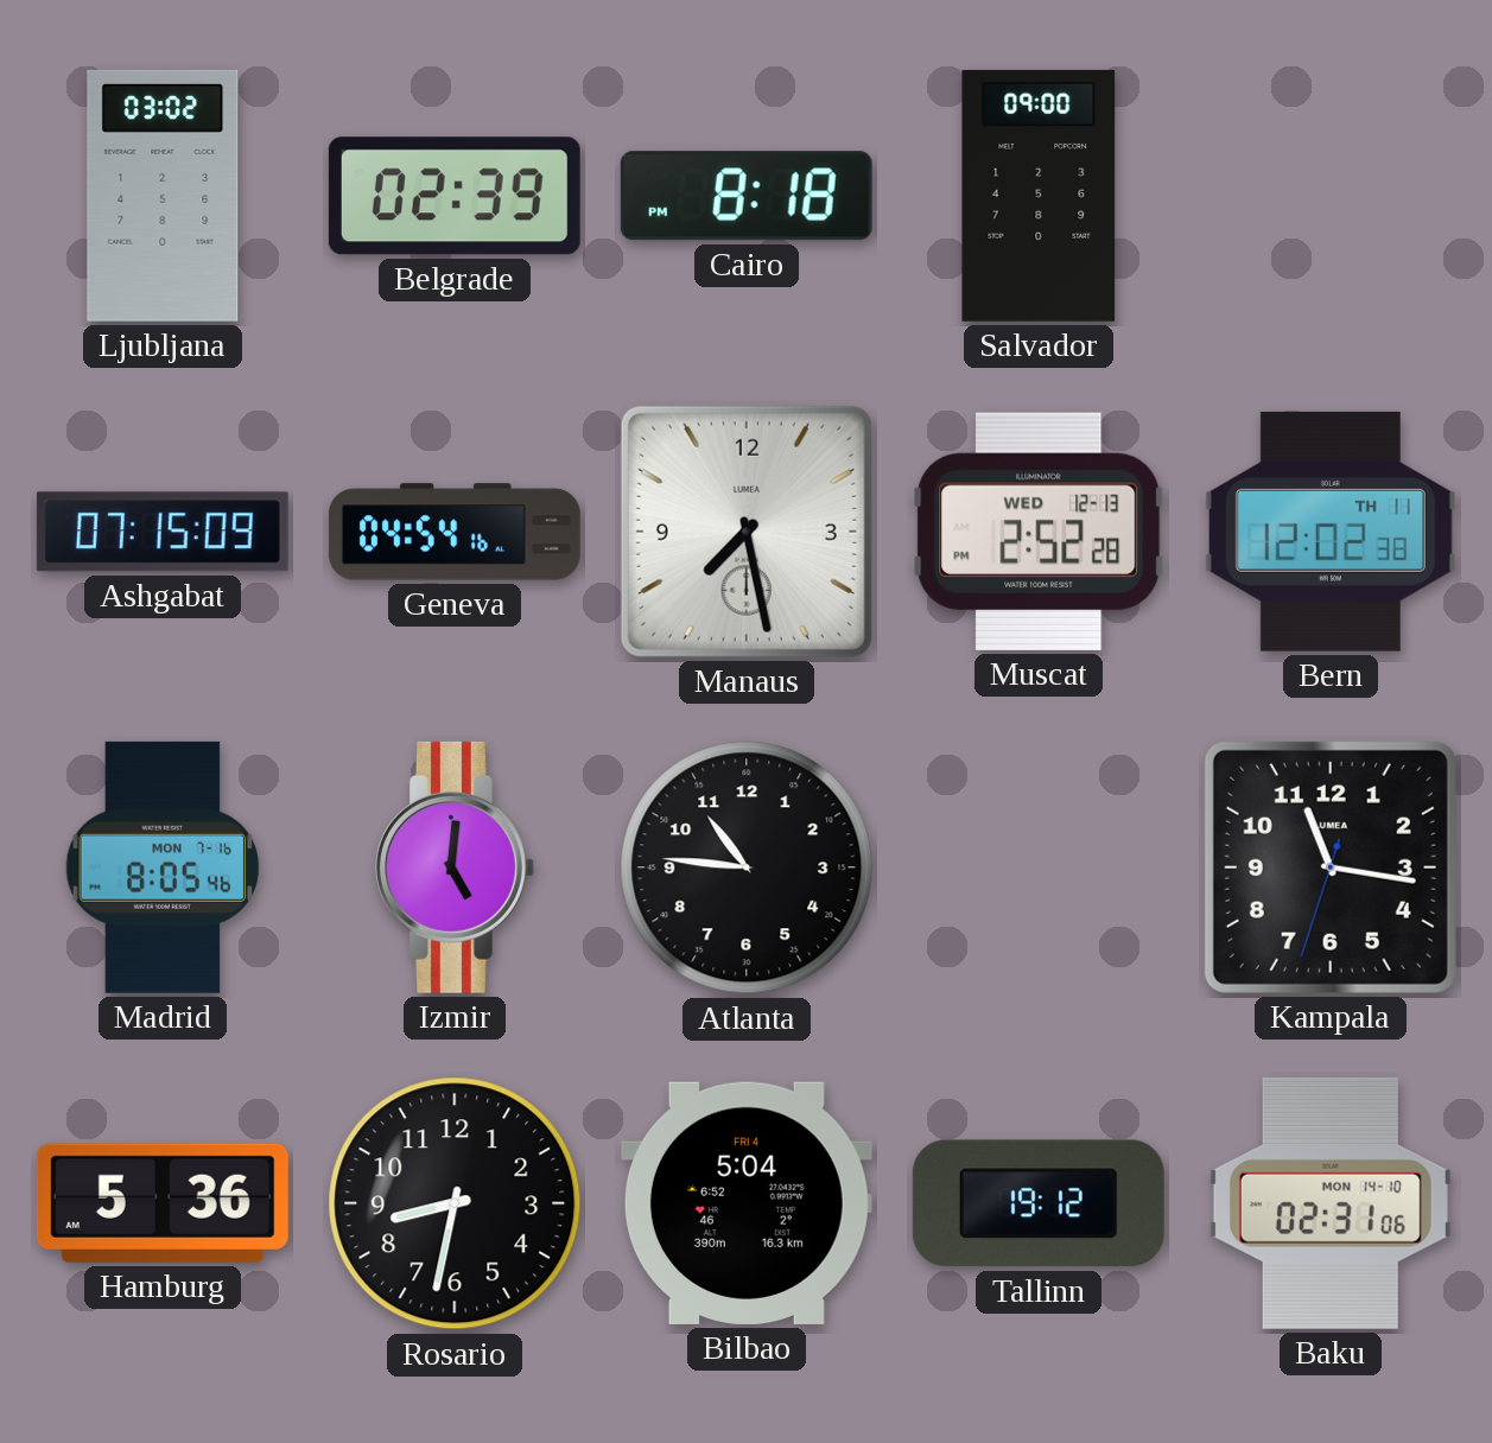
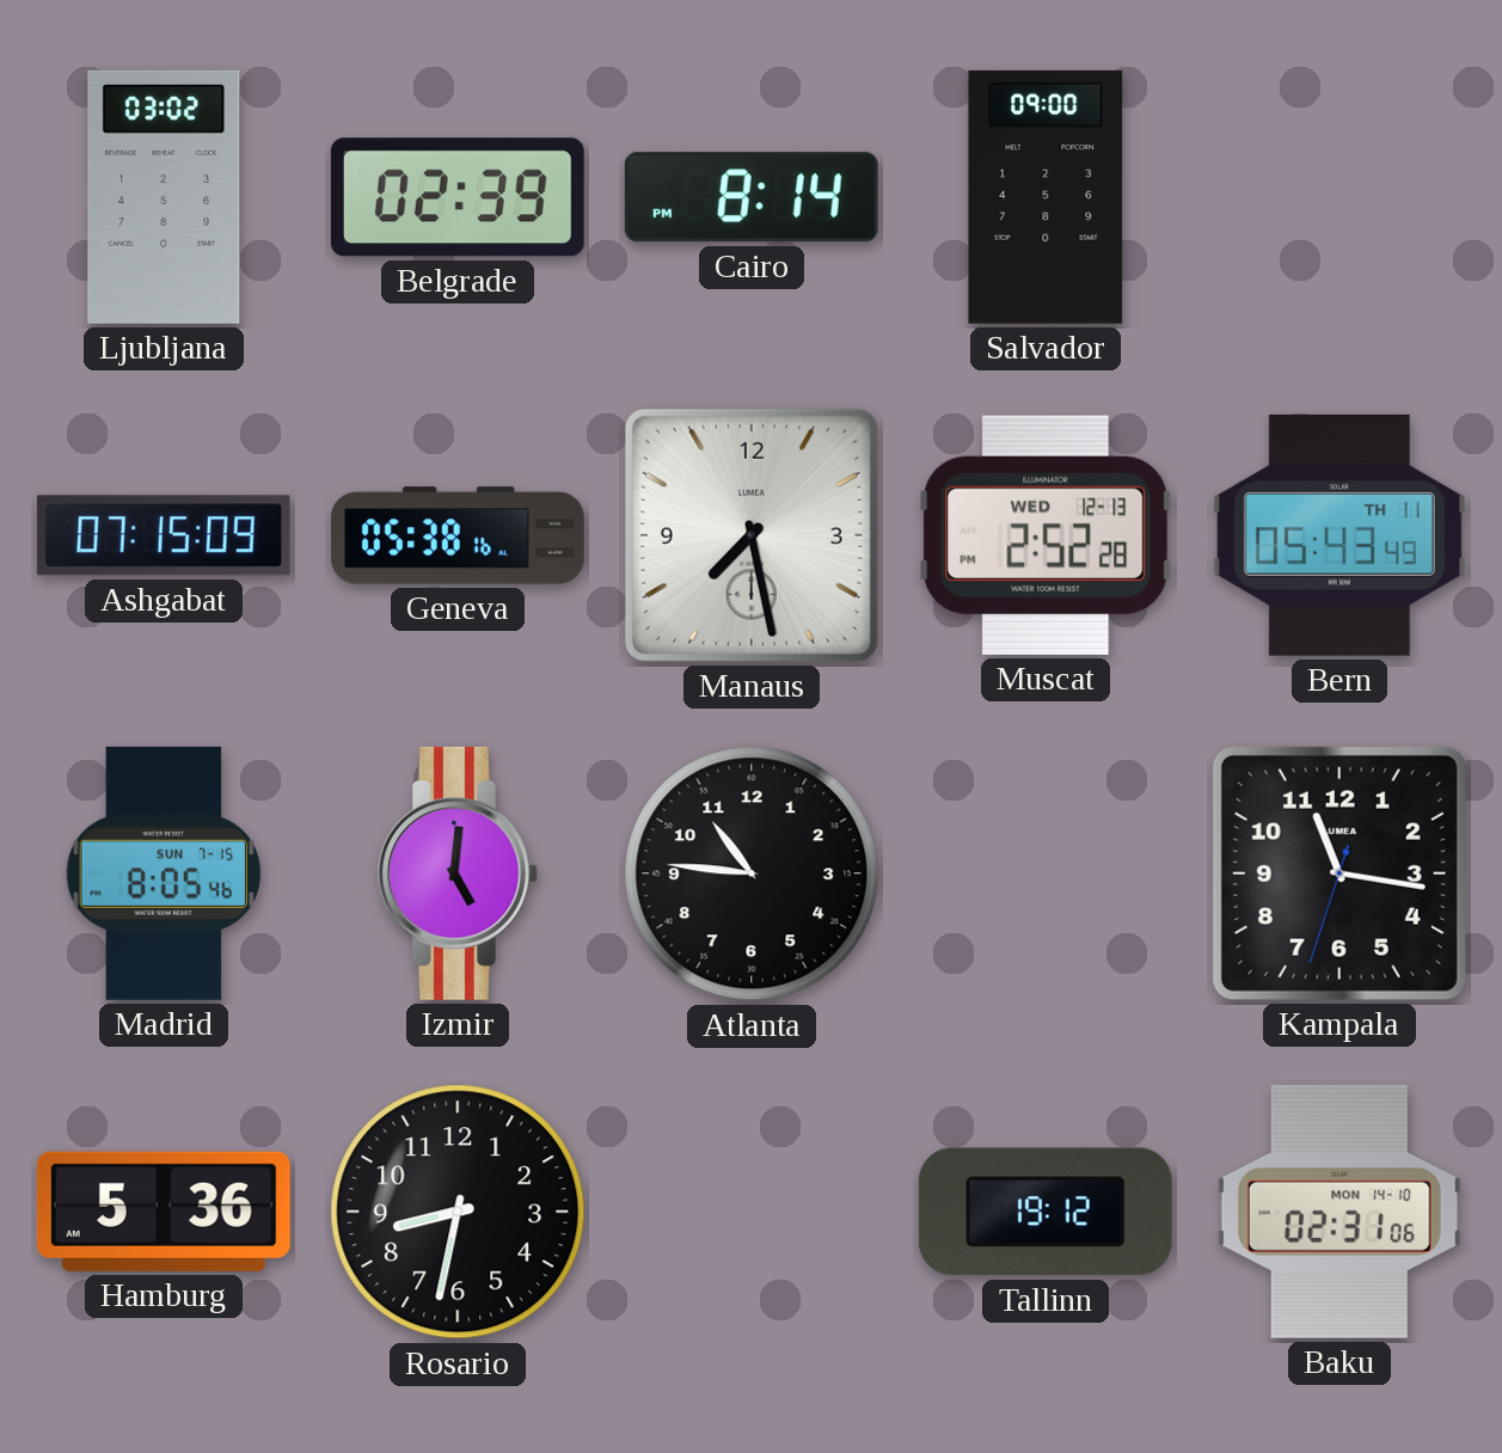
Cairo: 8:18 -> 8:14 (752, 197)
Geneva: 04:54 -> 05:38 (458, 535)
Bern: 12:02 -> 05:43 (1339, 535)
Madrid date: MON 7-16 -> SUN 7-15 (164, 873)
Bilbao: 5:04 -> none (747, 1203)
